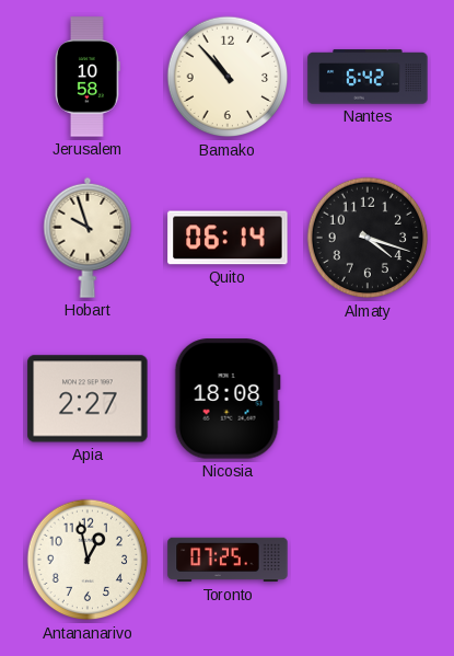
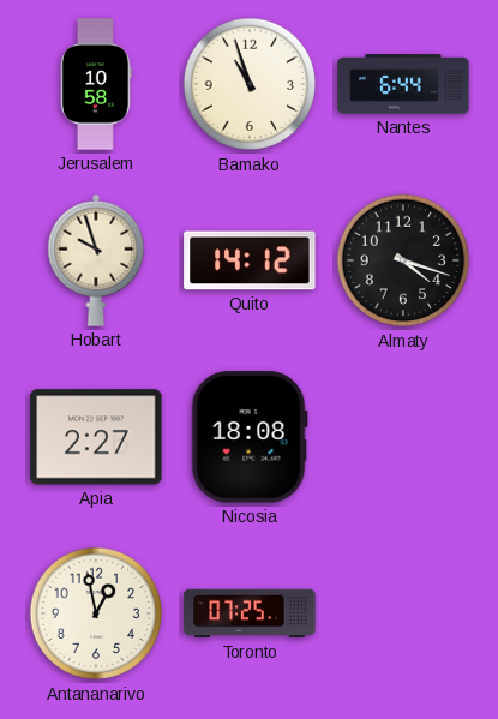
Bamako: 10:53 -> 10:57 (250, 84)
Nantes: 6:42 -> 6:44 (403, 84)
Quito: 06:14 -> 14:12 (250, 260)
